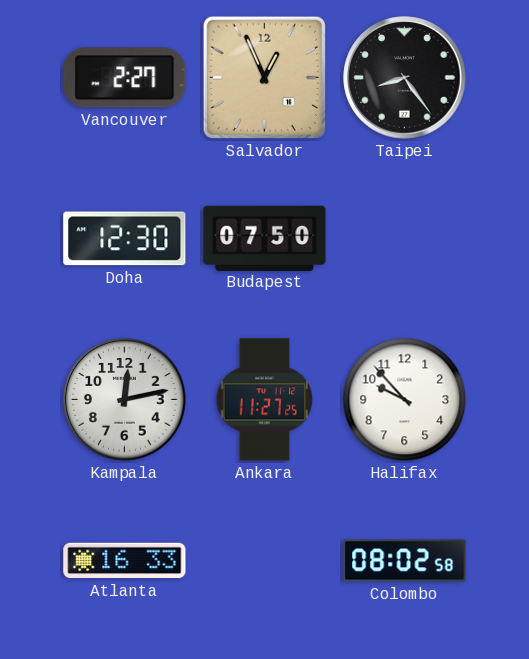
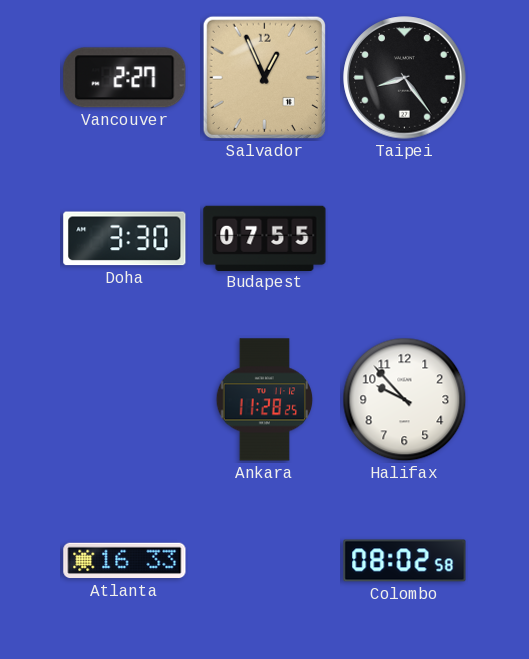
Doha: 12:30 -> 3:30 (125, 239)
Budapest: 07:50 -> 07:55 (265, 238)
Kampala: 12:13 -> none (125, 400)
Ankara: 11:27 -> 11:28 (265, 400)
